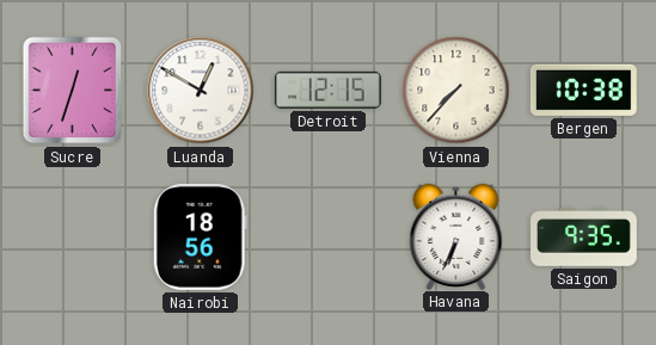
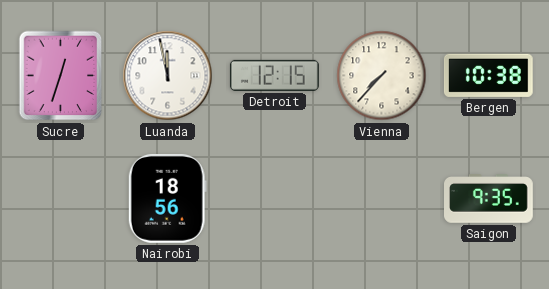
Luanda: 12:50 -> 11:58 (168, 76)
Havana: 6:34 -> none (456, 236)
